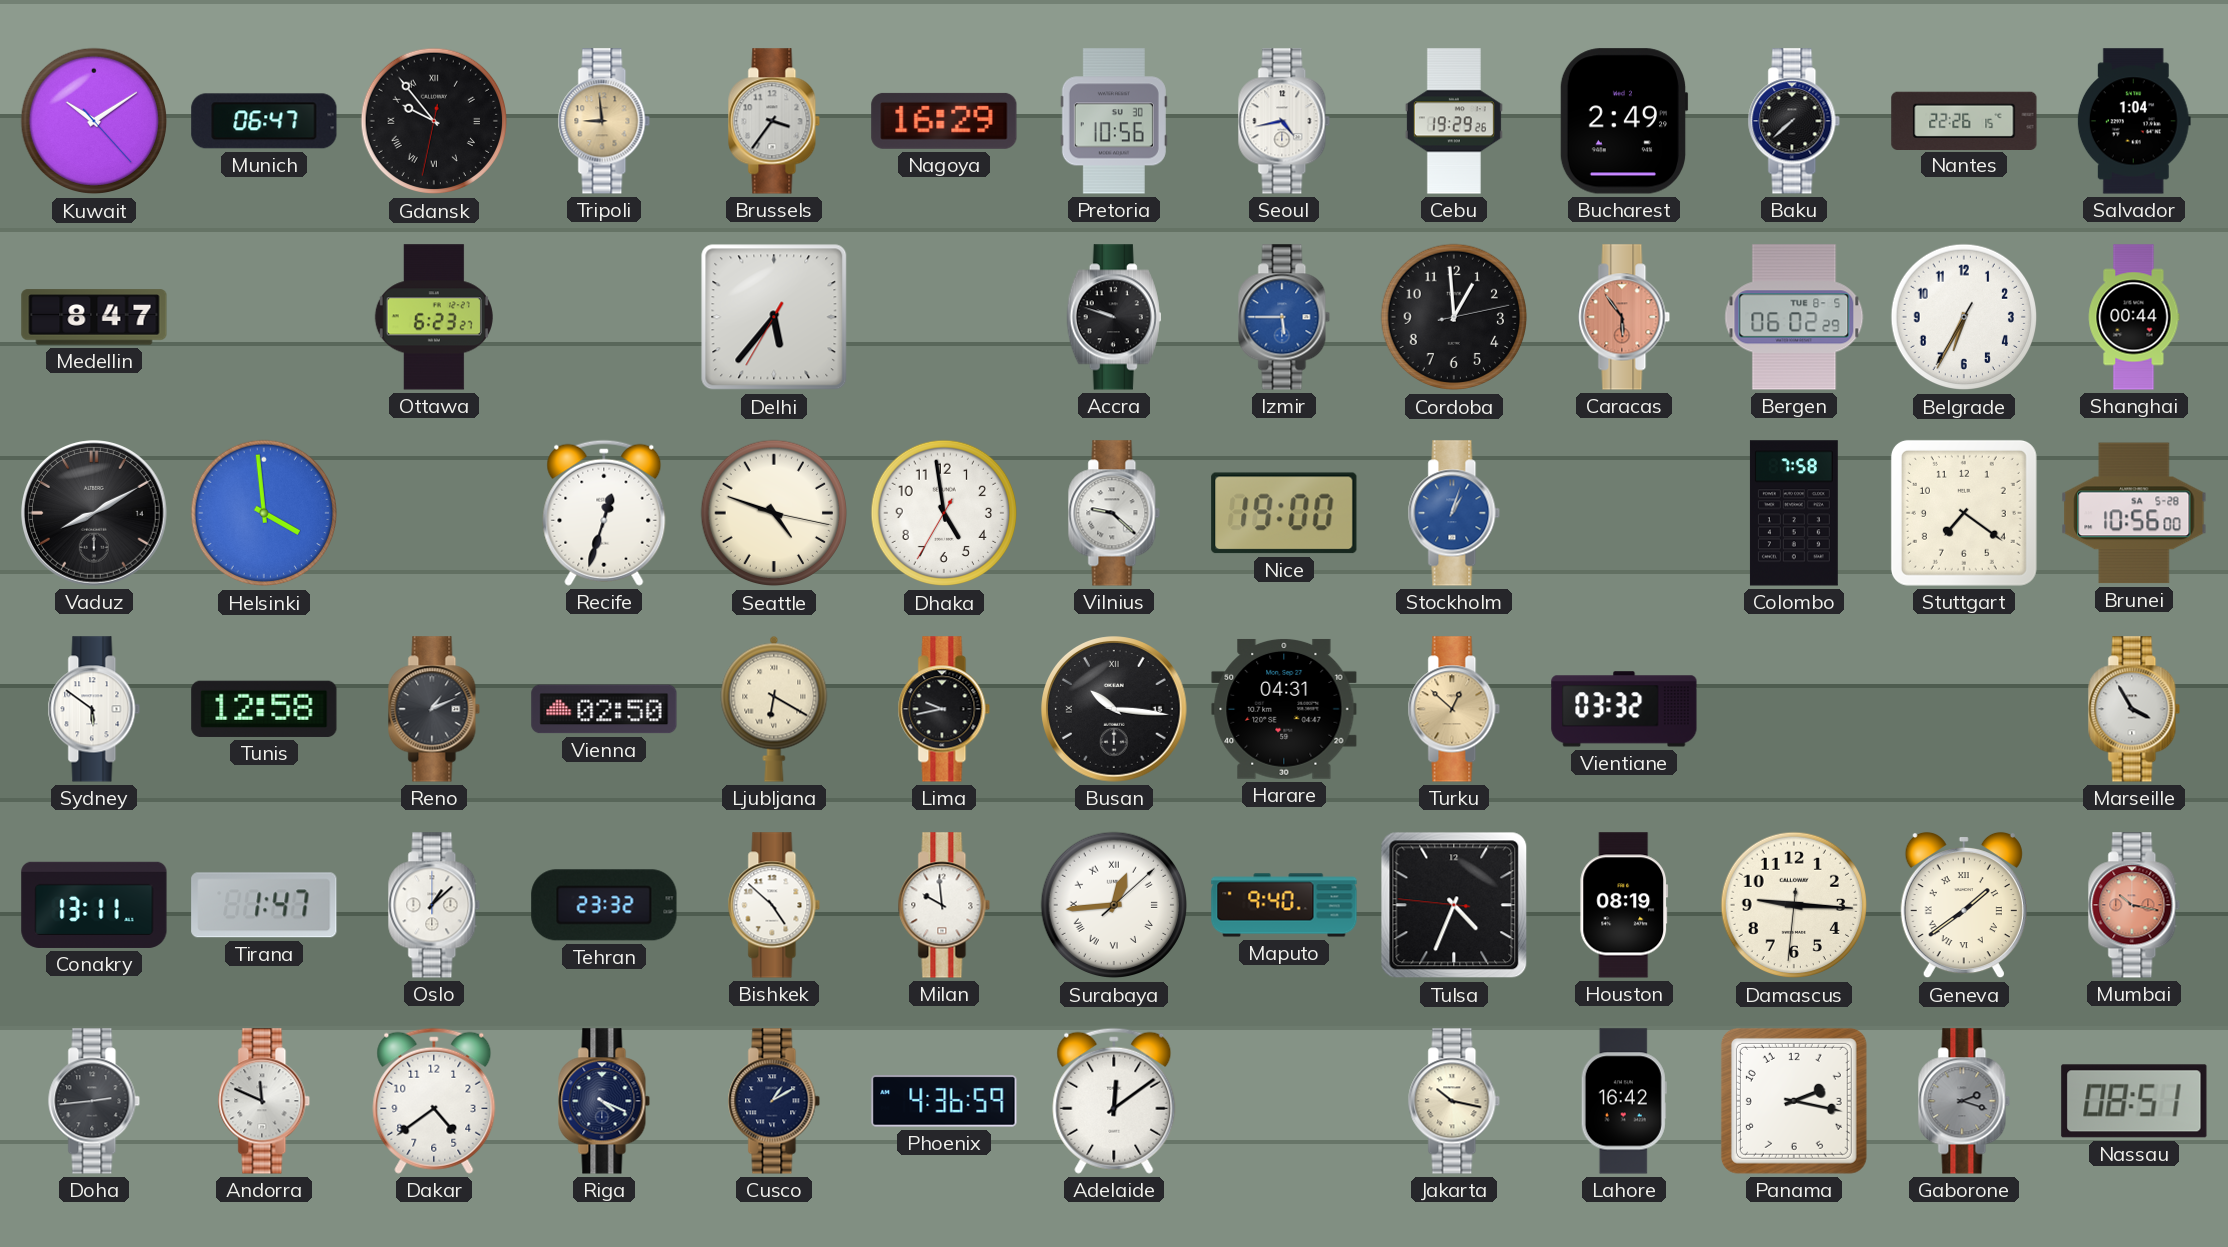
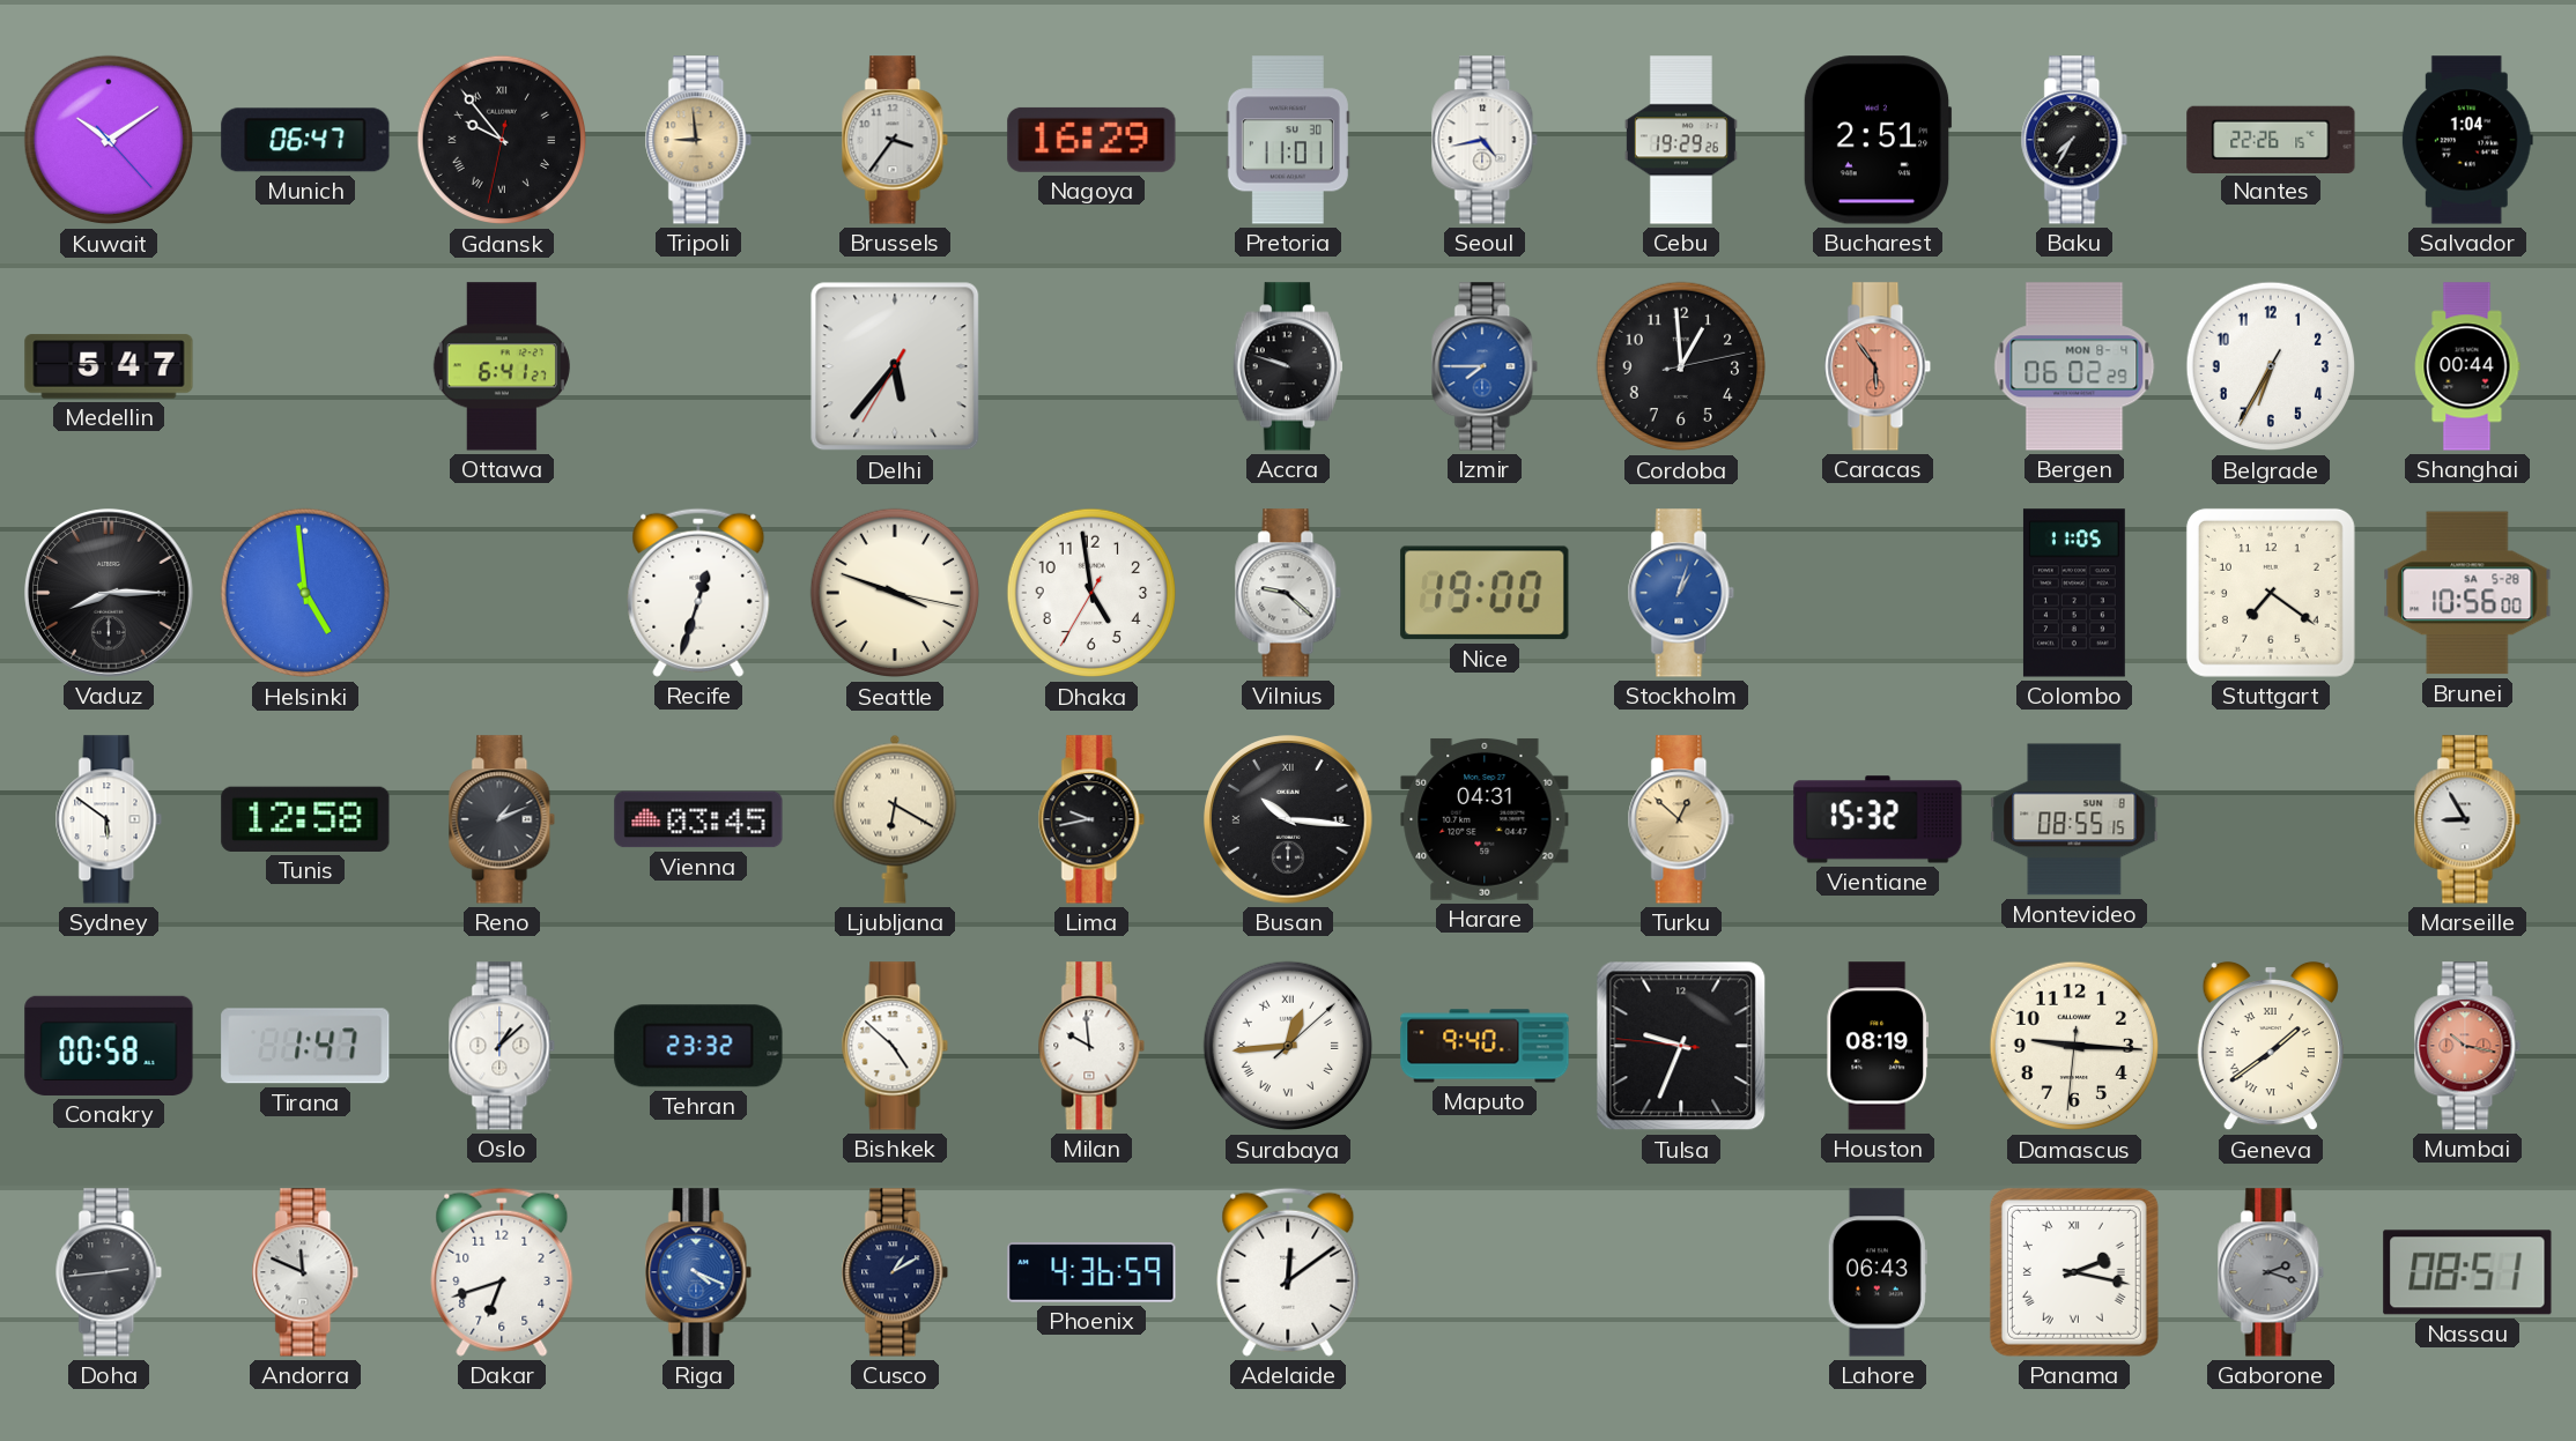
Pretoria: 10:56 -> 11:01 (1288, 140)
Bucharest: 2:49 -> 2:51 (1878, 140)
Baku: 7:38 -> 7:35 (2074, 140)
Medellin: 8:47 -> 5:47 (109, 366)
Ottawa: 6:23 -> 6:41 (502, 366)
Izmir: 5:45 -> 7:45 (1485, 366)
Bergen date: TUE 8-5 -> MON 8-4 (2074, 366)
Vaduz: 8:10 -> 8:15 (109, 593)
Helsinki: 3:59 -> 4:59 (305, 593)
Seattle: 4:48 -> 3:48 (895, 593)
Colombo: 7:58 -> 11:05 (2074, 593)
Vienna: 02:50 -> 03:45 (698, 819)
Vientiane: 03:32 -> 15:32 (1878, 819)
Montevideo: none -> 08:55 (2074, 819)
Marseille: 3:55 -> 8:55 (2467, 819)
Conakry: 13:11 -> 00:58 (109, 1046)
Tulsa: 4:33 -> 9:33 (1681, 1046)
Dakar: 4:39 -> 6:42 (502, 1272)
Riga dial: navy -> blue (698, 1272)
Jakarta: 10:17 -> none (1454, 1101)
Lahore: 16:42 -> 06:43 (1878, 1272)
Panama numerals: Arabic -> Roman (2074, 1272)
